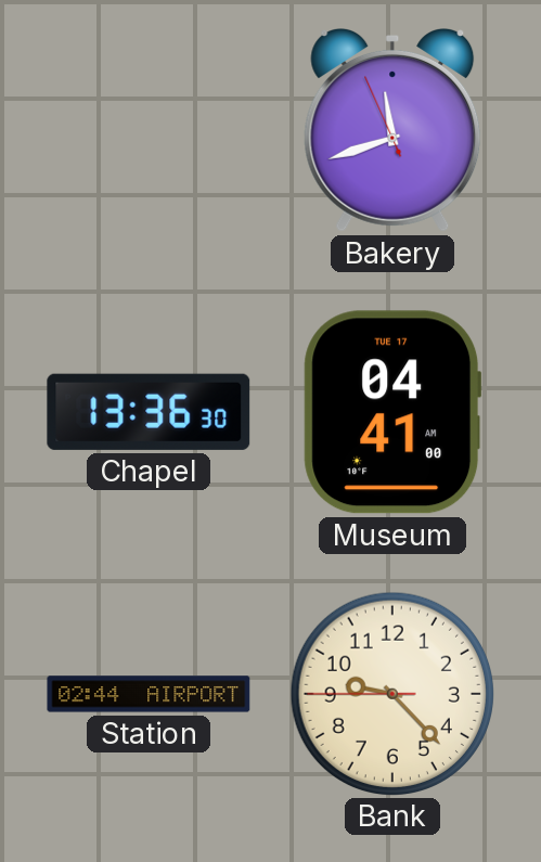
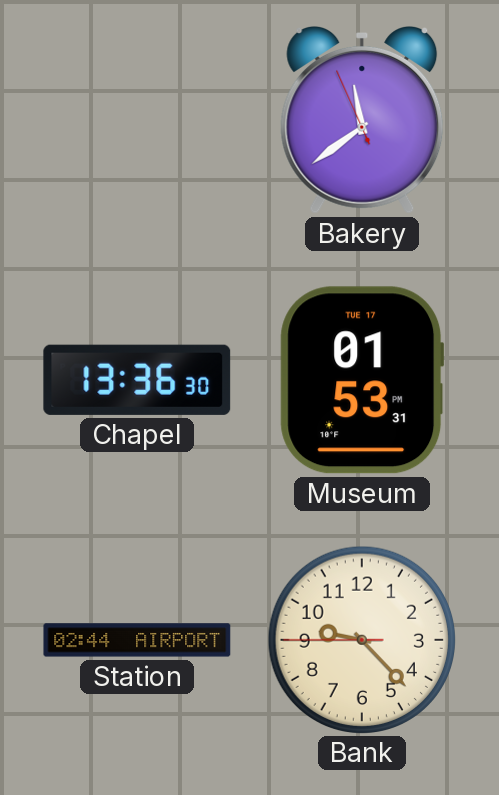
Bakery: 11:41 -> 11:38 (362, 121)
Museum: 04:41 -> 01:53 (362, 380)
